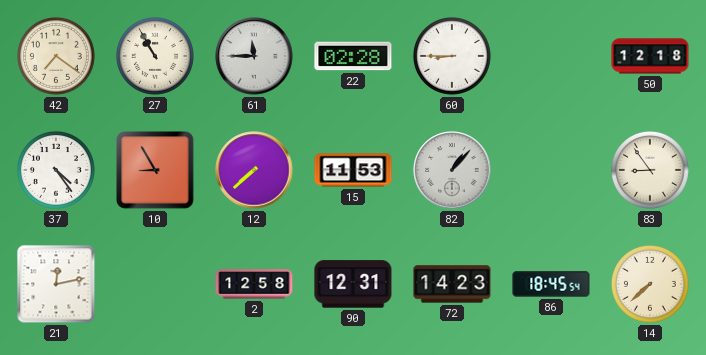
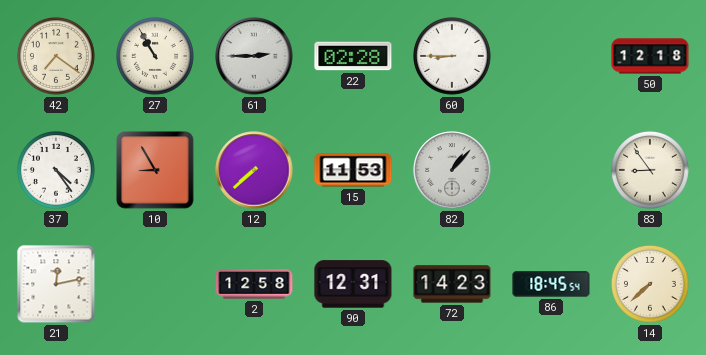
61: 11:45 -> 2:45 (254, 56)
